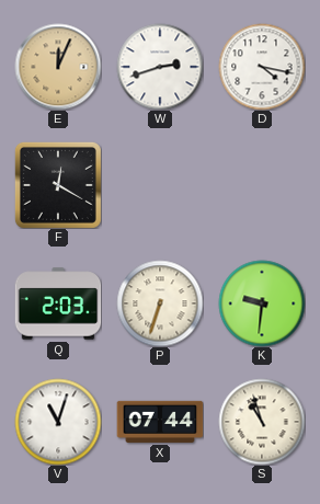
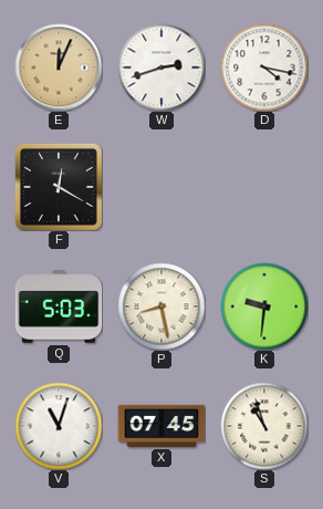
Q: 2:03 -> 5:03 (59, 307)
P: 6:33 -> 8:28 (161, 307)
X: 07:44 -> 07:45 (161, 426)
